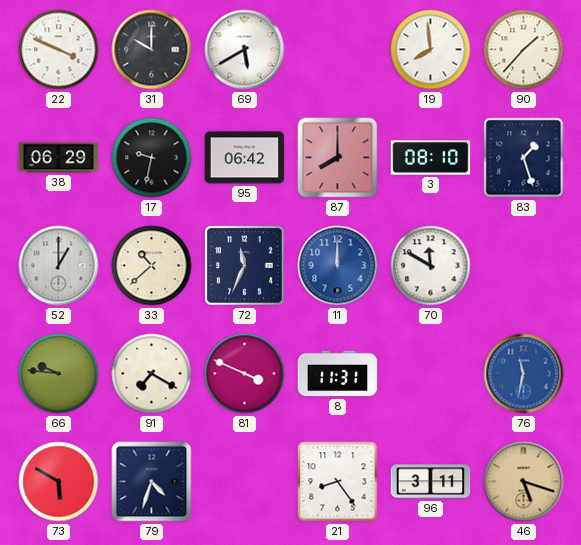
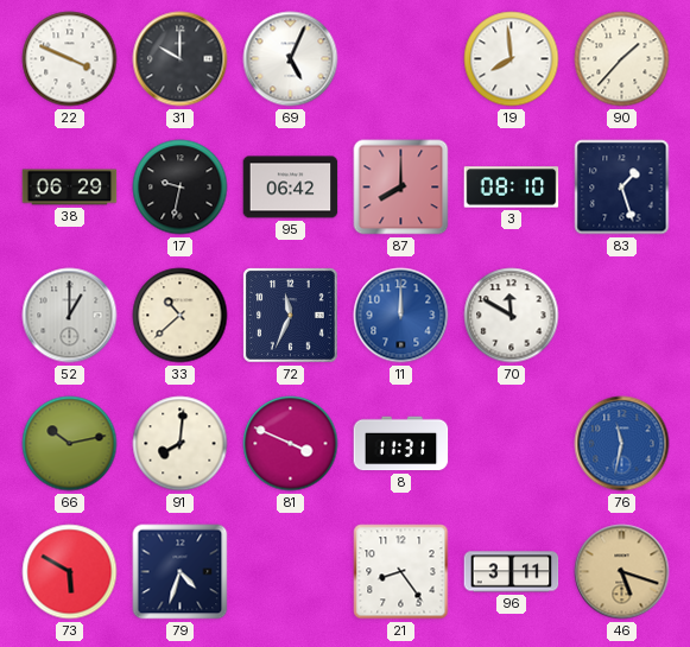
69: 5:40 -> 5:04 (291, 59)
66: 9:46 -> 10:13 (70, 444)
91: 7:20 -> 8:01 (181, 444)
